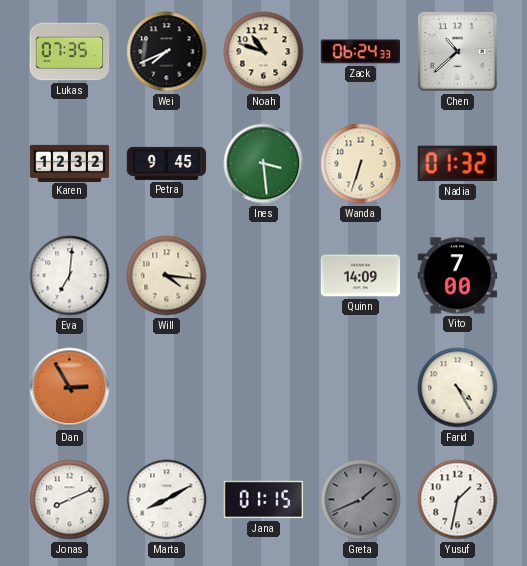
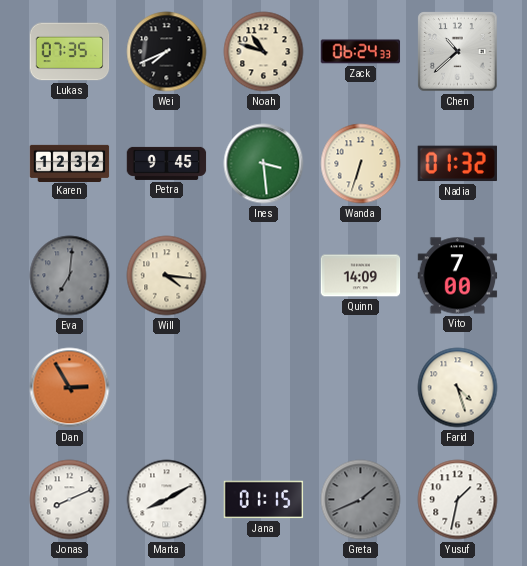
Eva dial: white -> grey (70, 276)
Farid: 4:25 -> 4:27 (458, 388)
